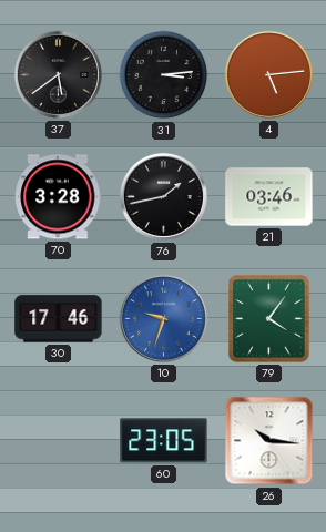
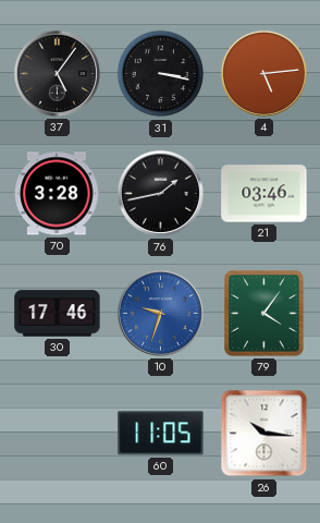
37: 5:39 -> 5:06 (57, 73)
31: 3:14 -> 3:17 (161, 74)
60: 23:05 -> 11:05 (161, 434)
